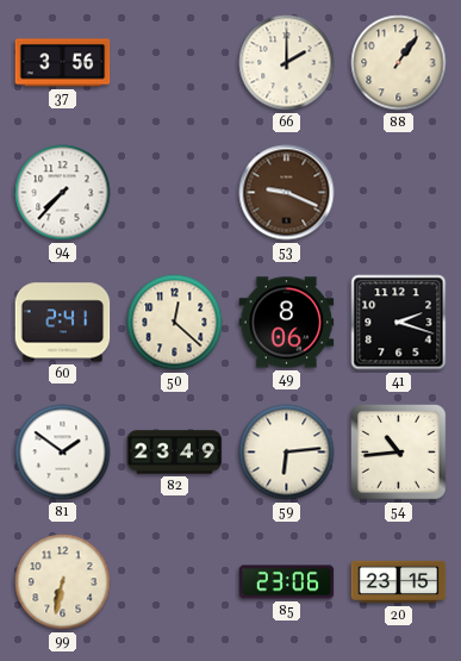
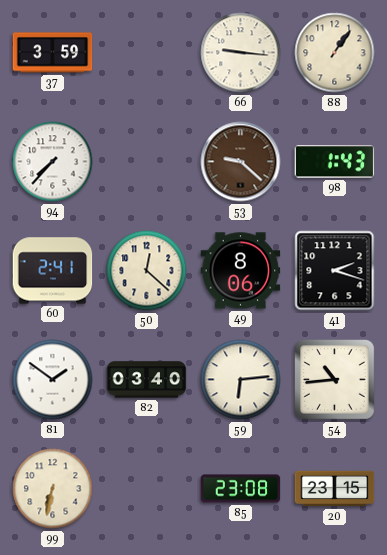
37: 3:56 -> 3:59 (53, 53)
66: 2:00 -> 9:16 (241, 53)
53: 9:19 -> 9:22 (241, 162)
98: none -> 1:43 (335, 162)
82: 23:49 -> 03:40 (147, 380)
85: 23:06 -> 23:08 (241, 489)
